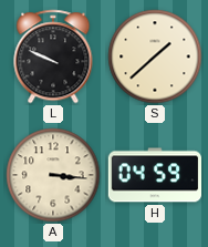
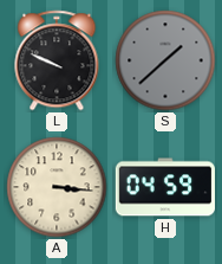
S dial: cream -> grey (165, 60)
